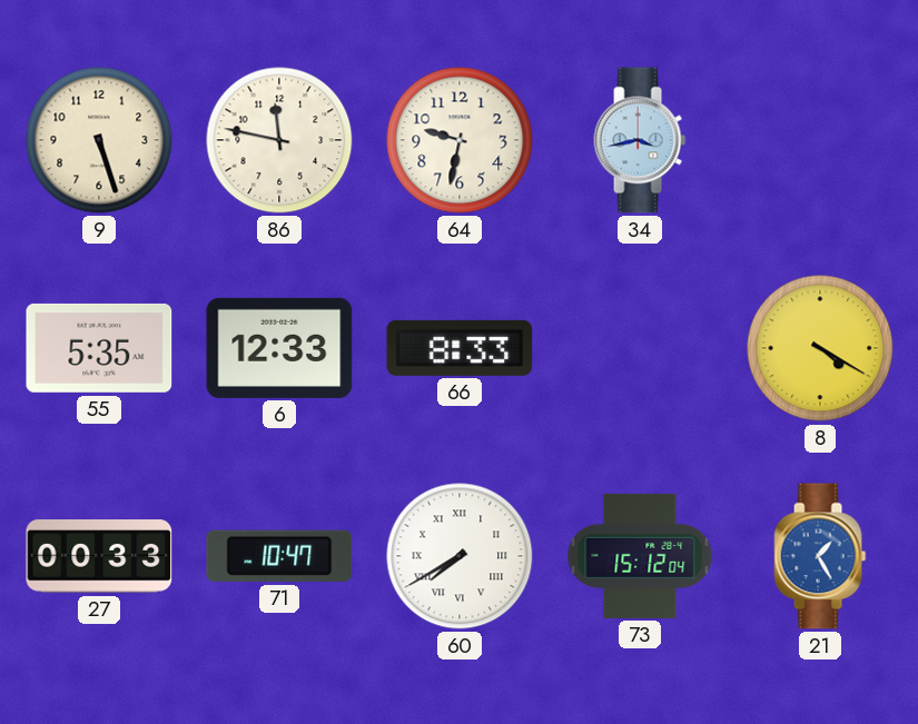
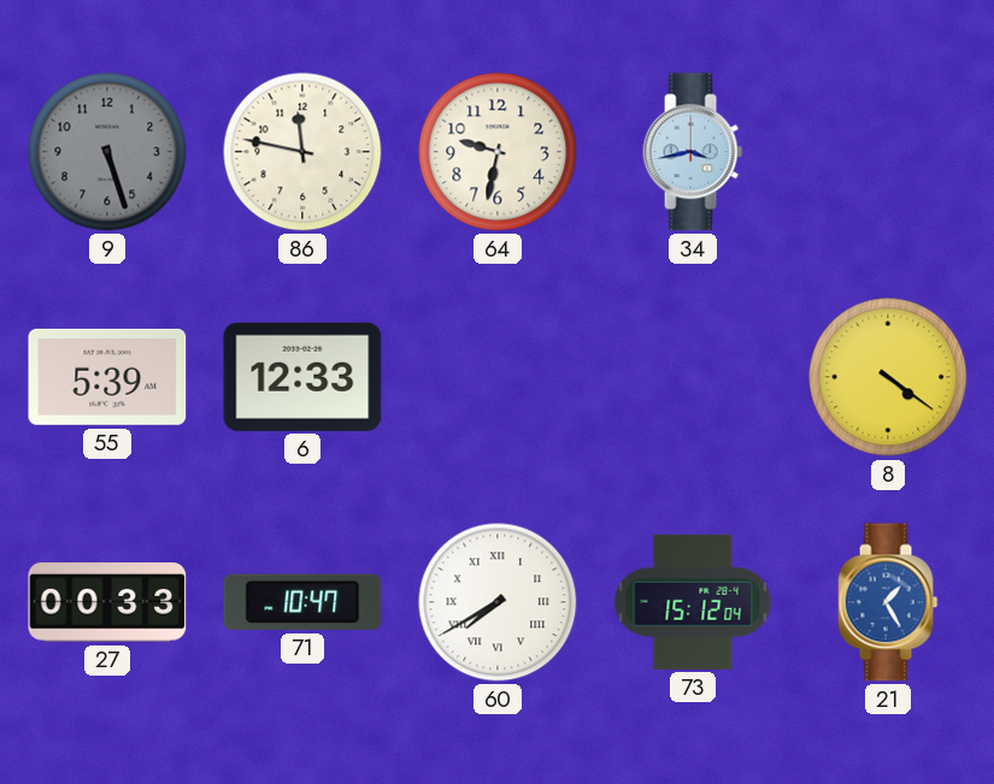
9 dial: cream -> grey (107, 152)
55: 5:35 -> 5:39 (107, 377)
66: 8:33 -> none (460, 348)
8: 4:20 -> 4:21 (888, 377)
